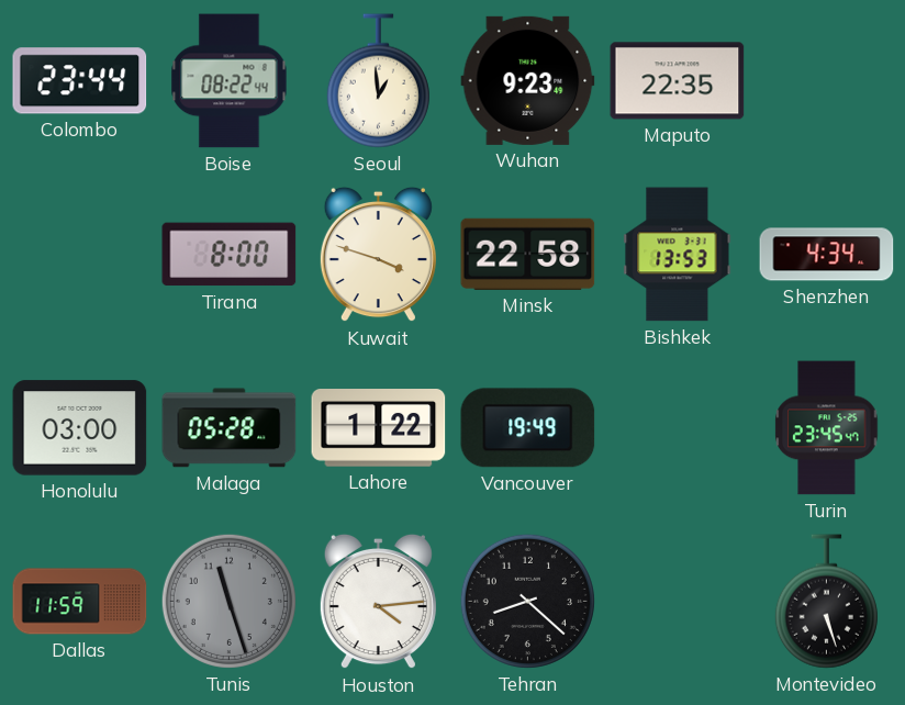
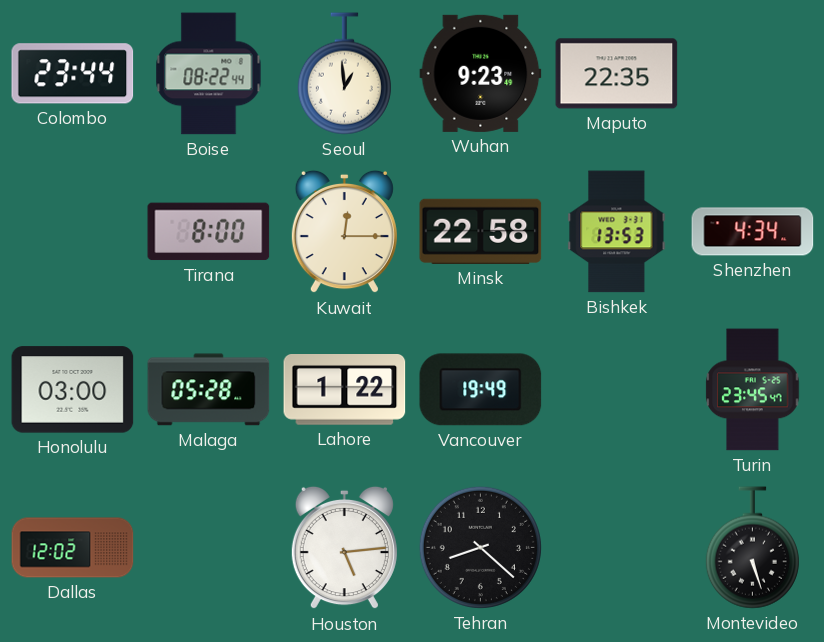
Kuwait: 3:48 -> 12:15 (344, 232)
Dallas: 11:59 -> 12:02 (73, 548)
Tunis: 11:27 -> none (228, 601)
Houston: 4:14 -> 5:14 (344, 548)
